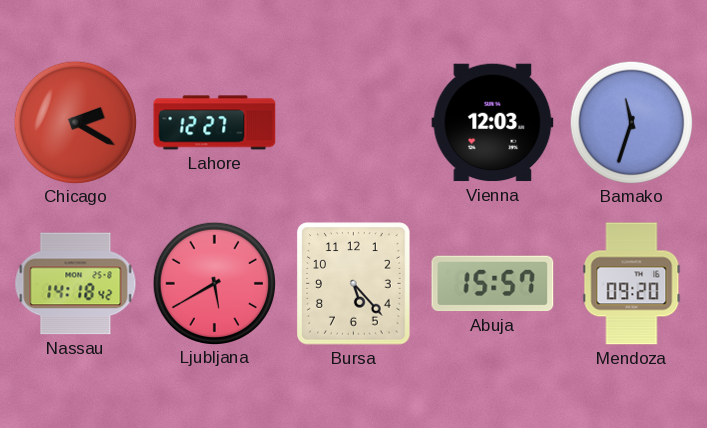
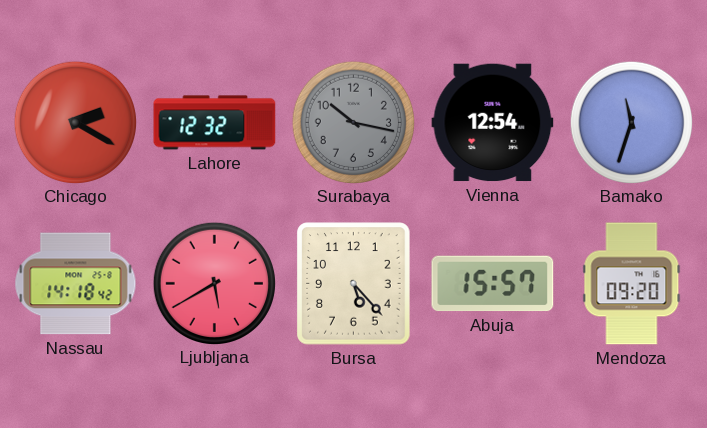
Lahore: 12:27 -> 12:32 (215, 123)
Surabaya: none -> 10:17 (353, 122)
Vienna: 12:03 -> 12:54 (493, 123)
